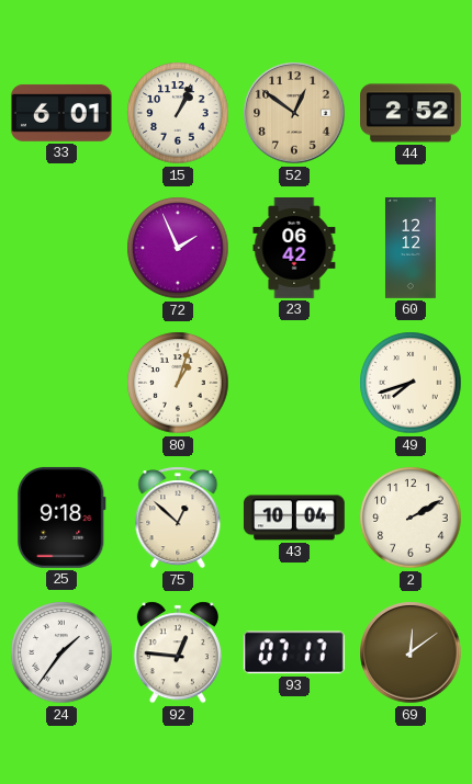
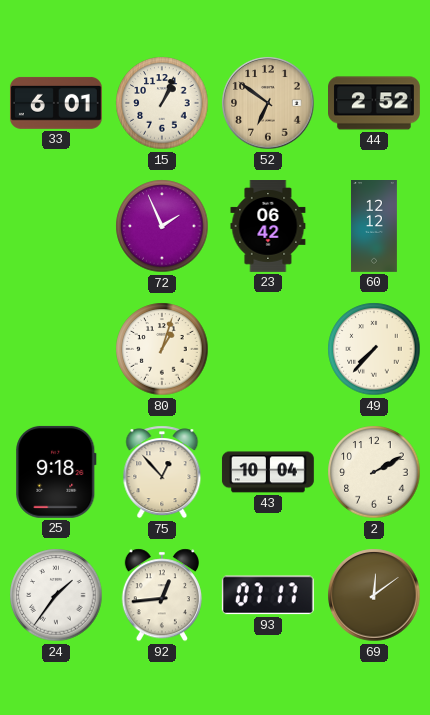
52: 12:51 -> 6:51 (268, 103)
49: 7:42 -> 7:37 (374, 349)
75: 12:52 -> 12:53 (162, 472)
92: 12:46 -> 12:44 (162, 595)
